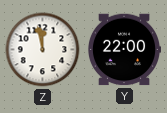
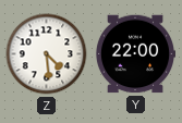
Z: 11:58 -> 4:29 (47, 54)
